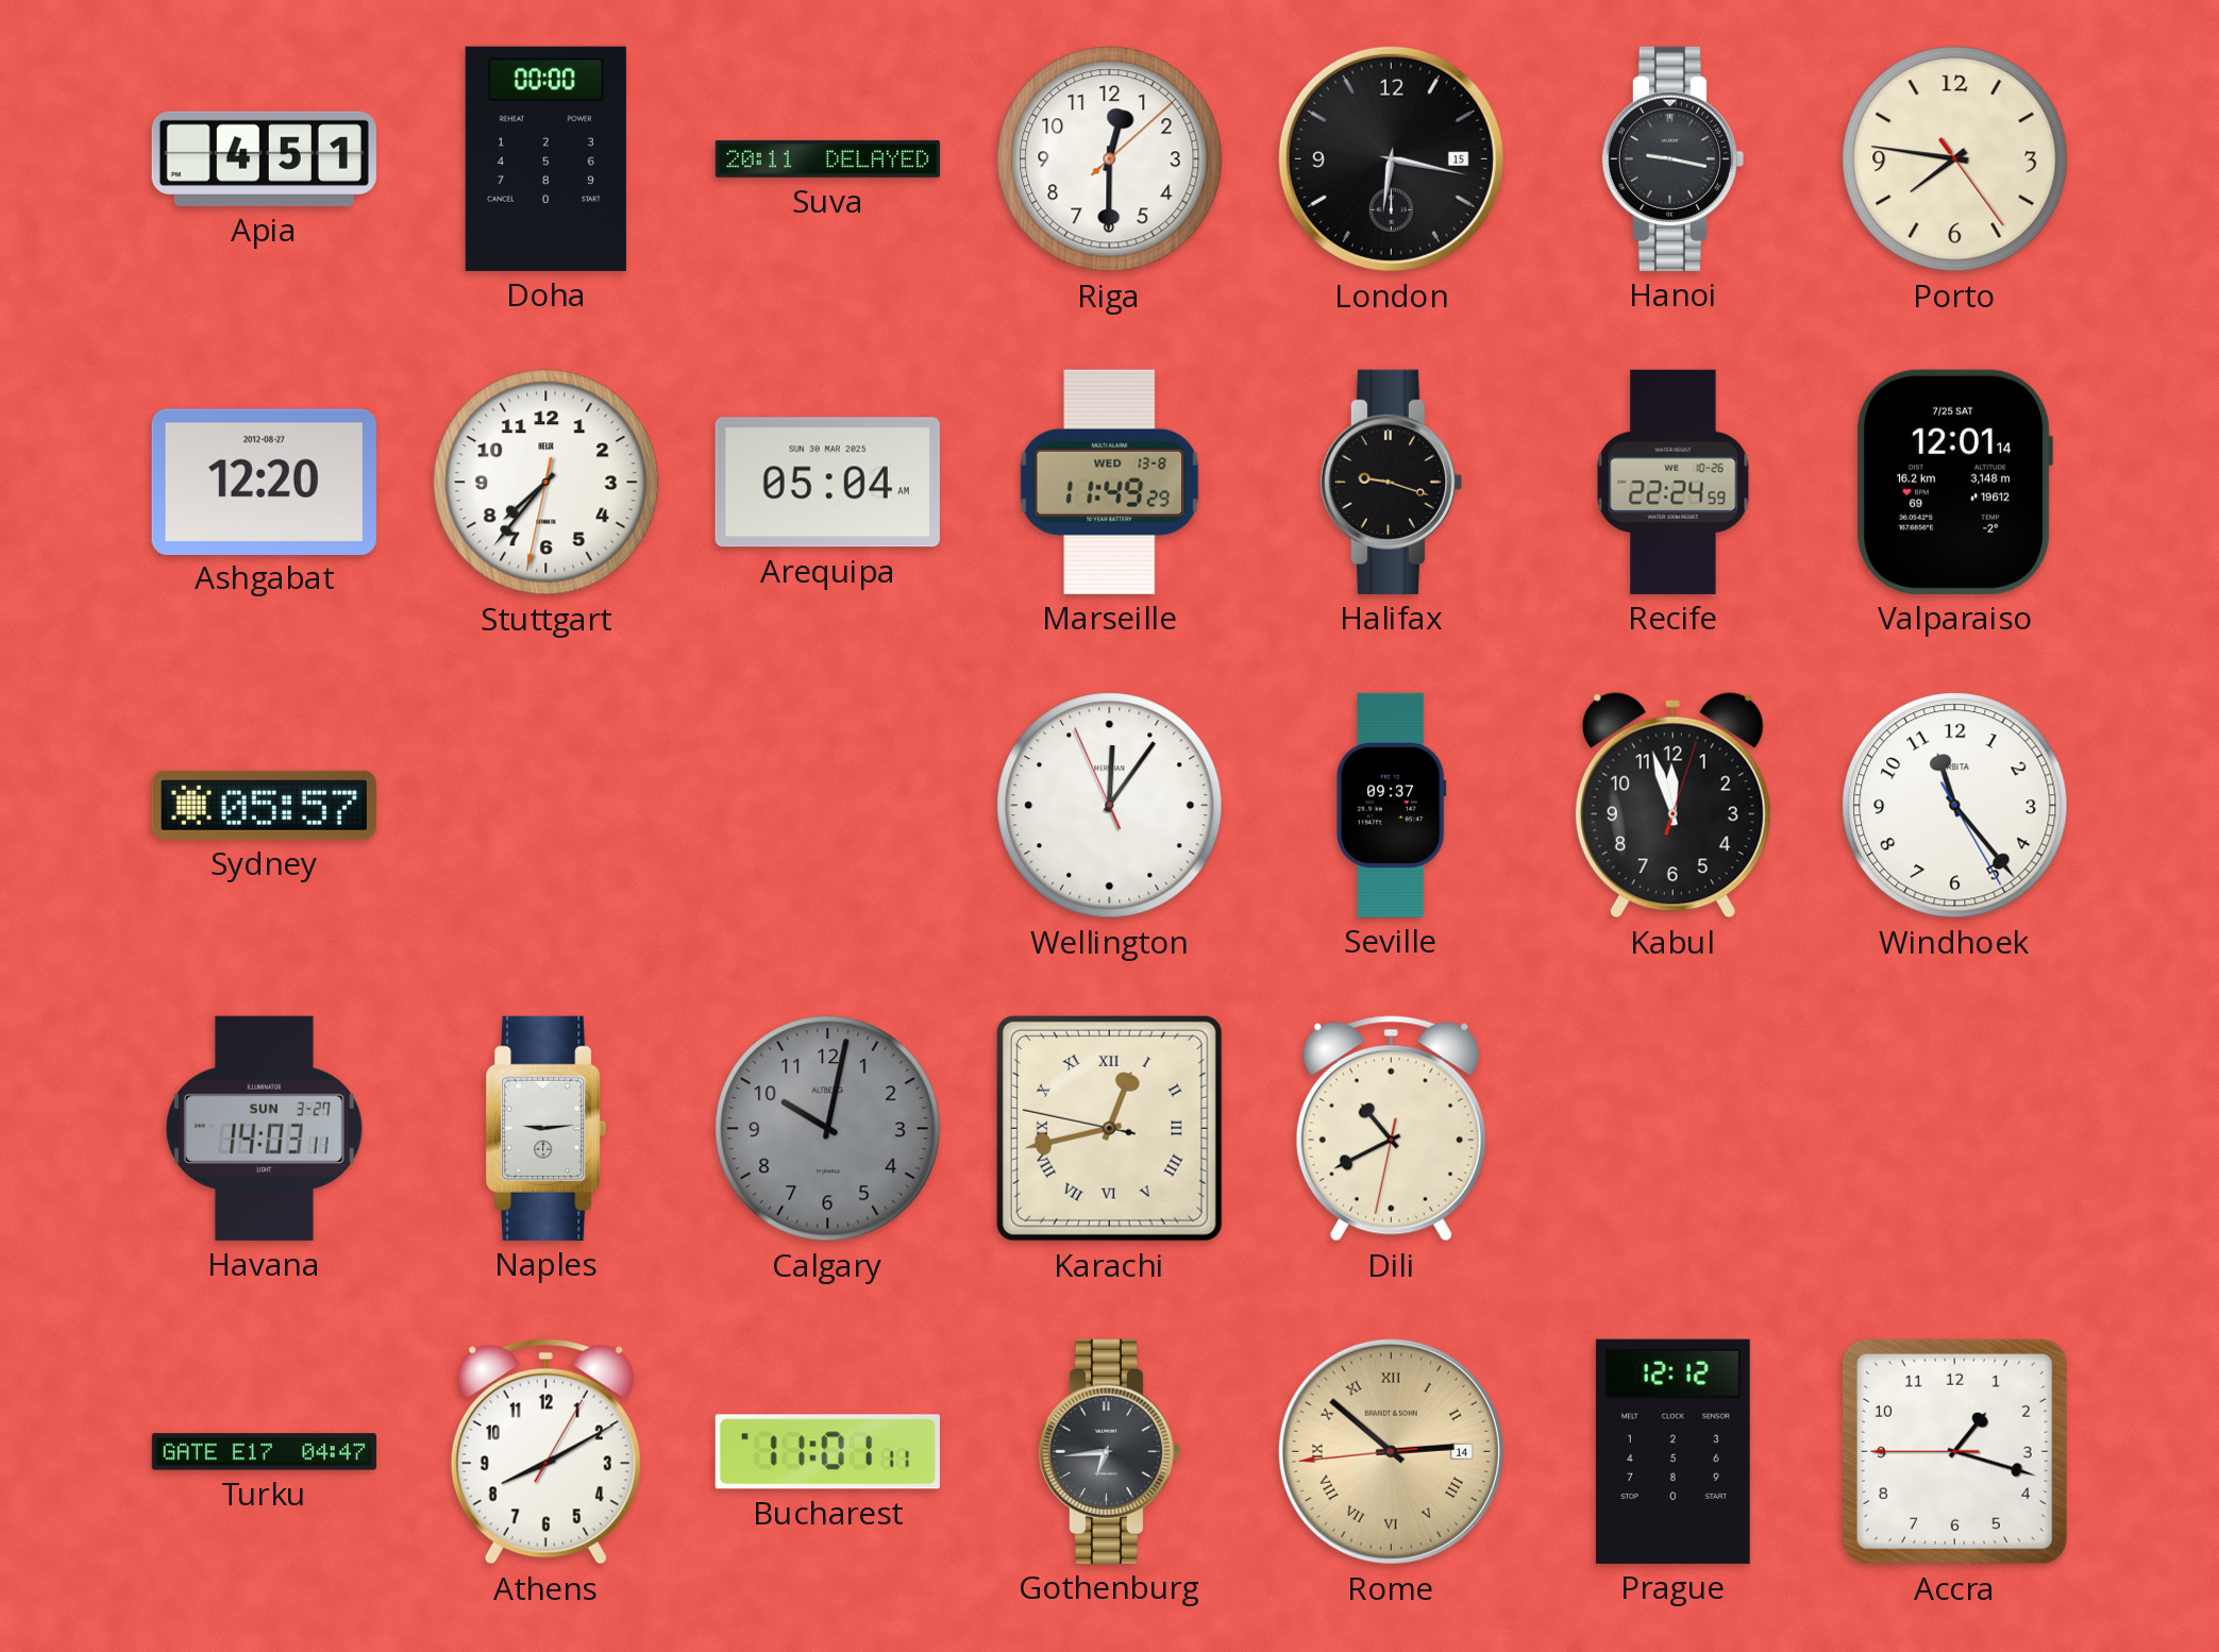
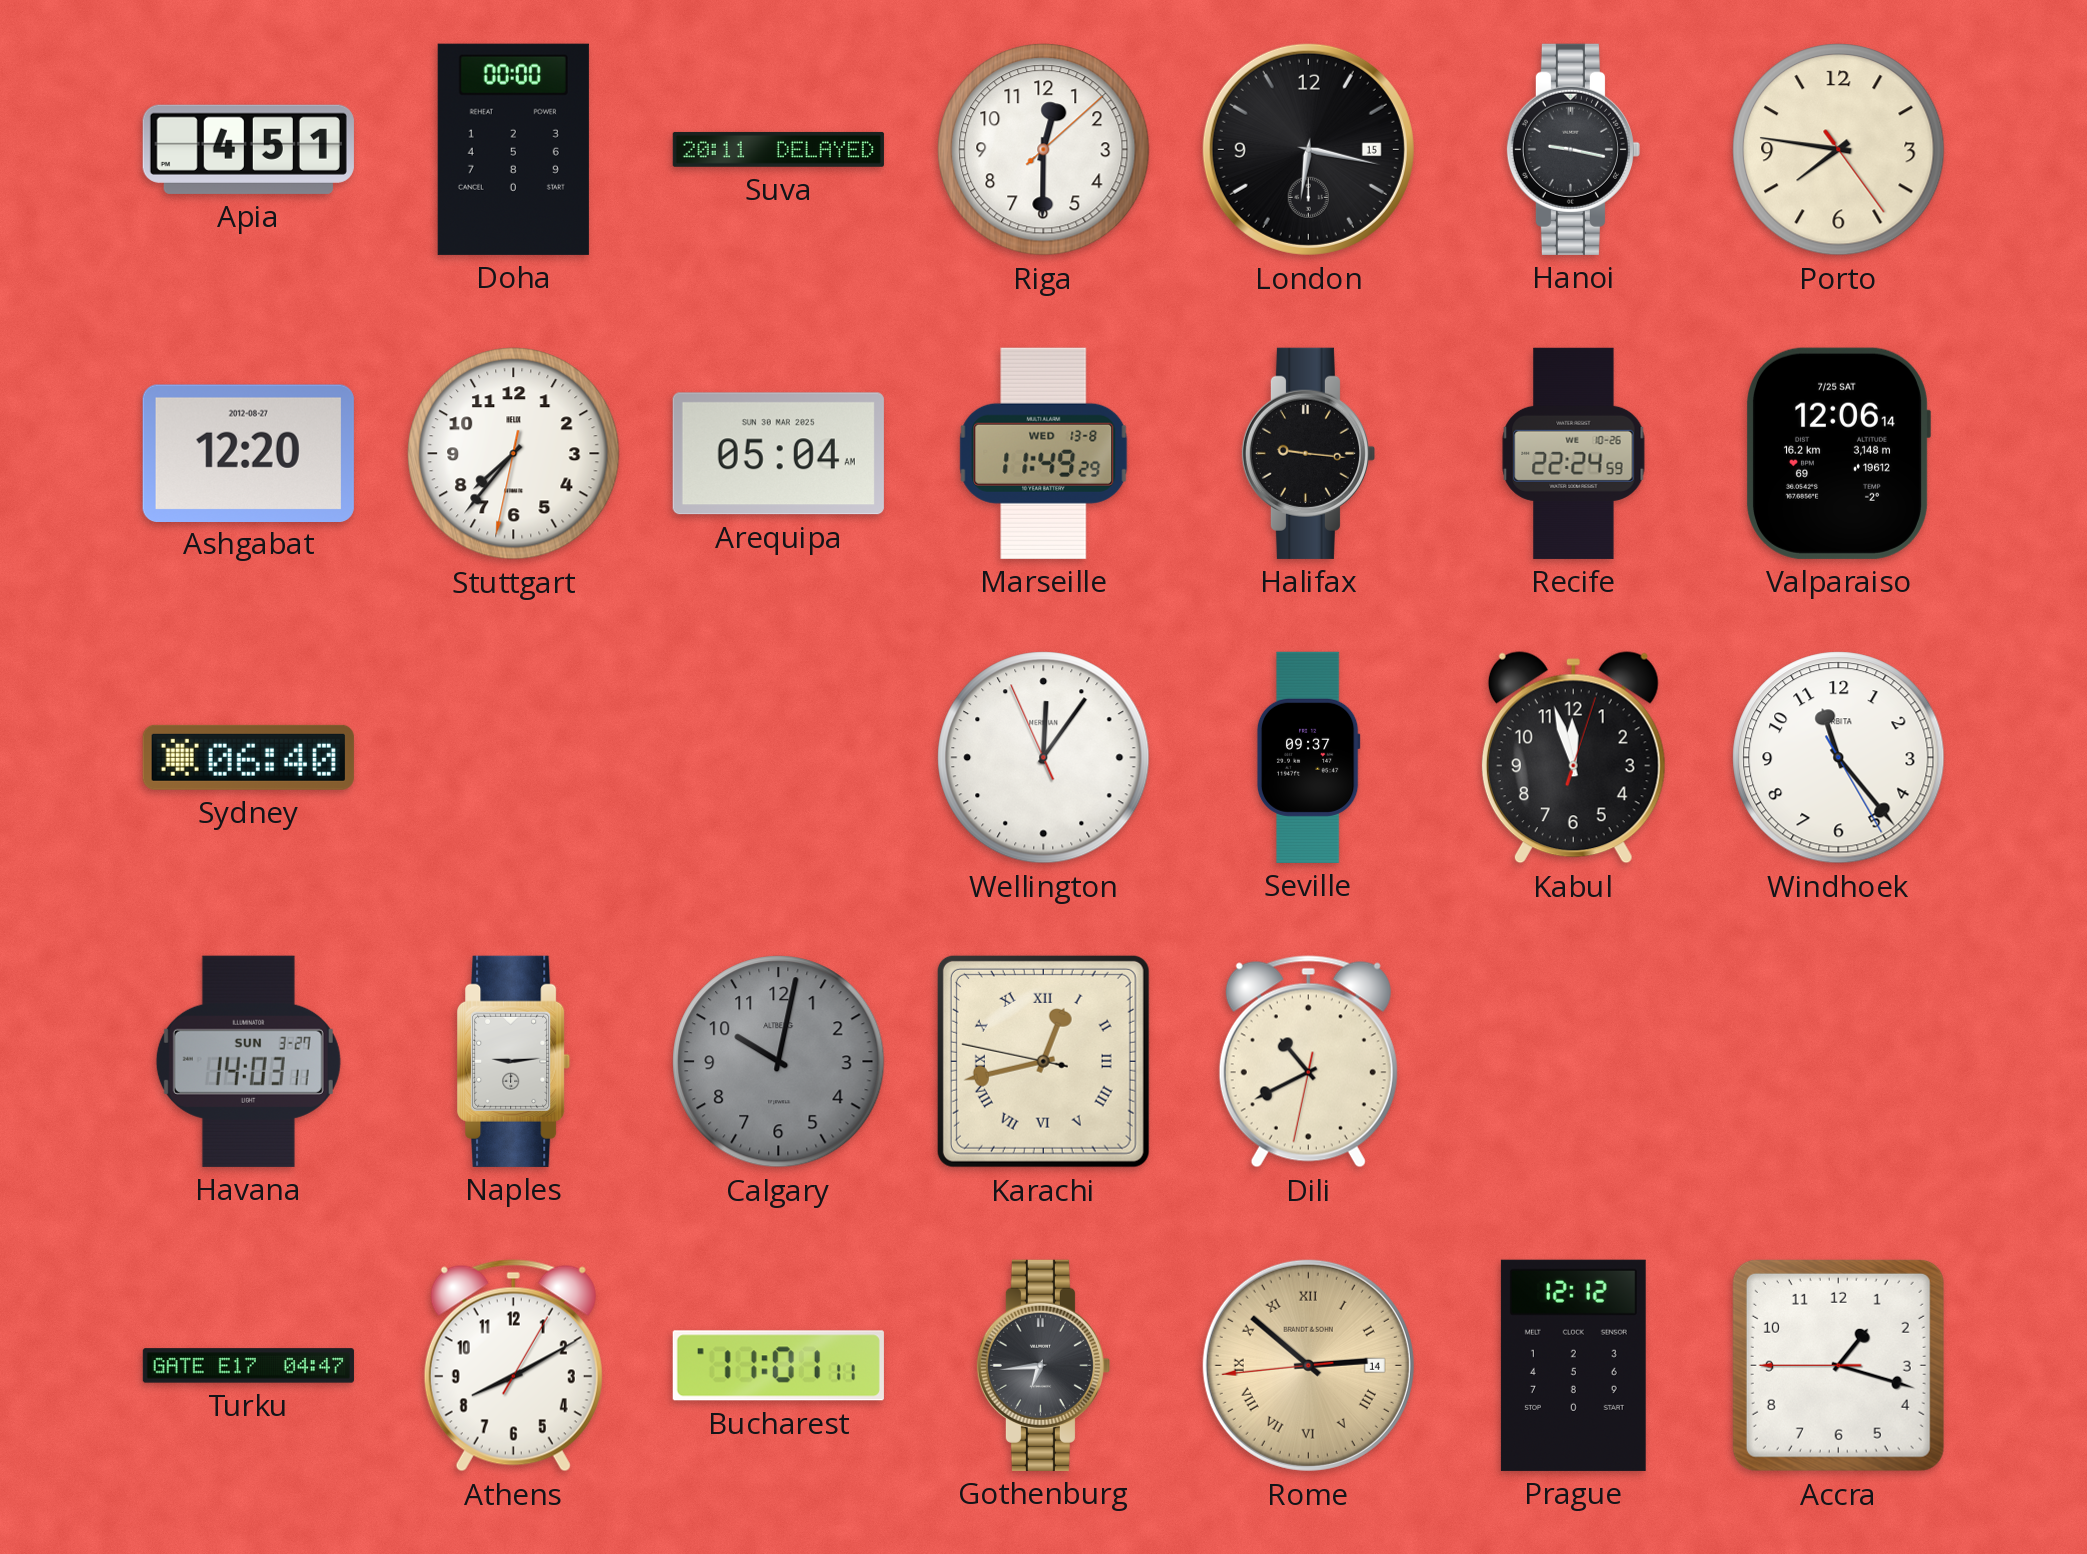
Halifax: 9:18 -> 9:16 (1308, 453)
Valparaiso: 12:01 -> 12:06 (1839, 453)
Sydney: 05:57 -> 06:40 (248, 757)
